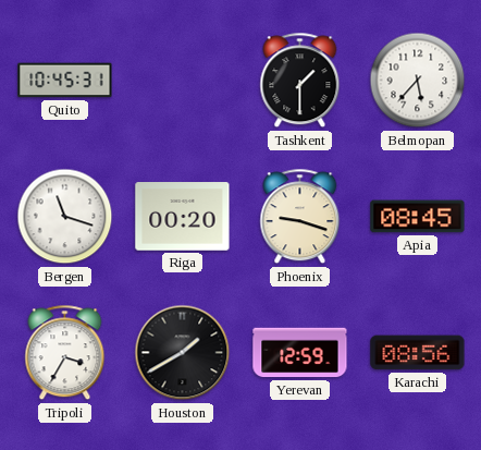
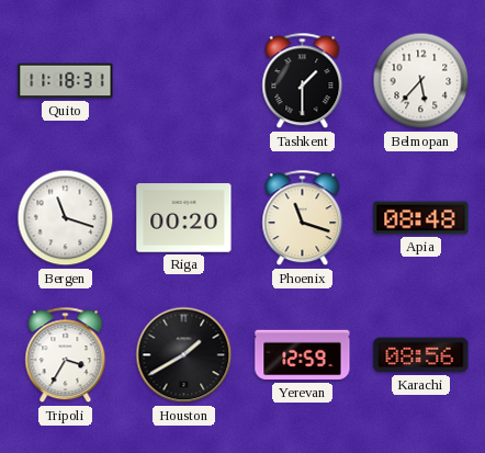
Quito: 10:45 -> 11:18 (66, 81)
Phoenix: 9:18 -> 11:18 (303, 218)
Apia: 08:45 -> 08:48 (421, 218)
